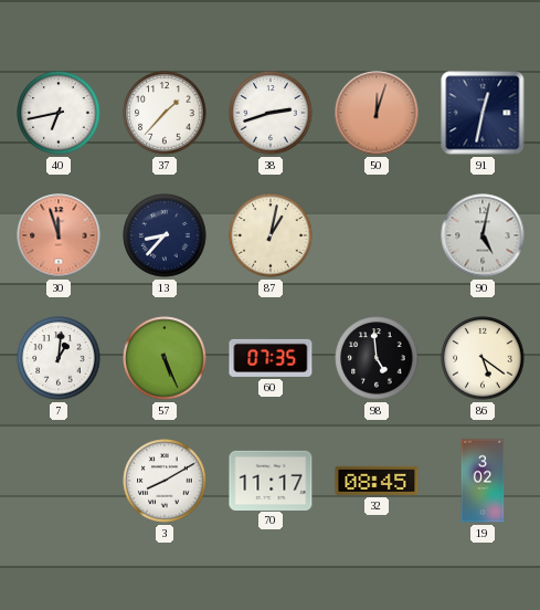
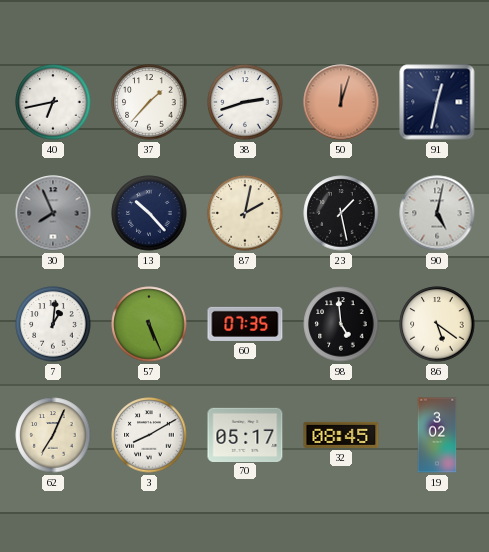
30: 11:57 -> 7:56 (53, 213)
30 dial: salmon -> grey (53, 213)
13: 8:37 -> 10:23 (149, 213)
87: 1:02 -> 2:02 (245, 213)
23: none -> 1:28 (341, 213)
62: none -> 7:04 (53, 435)
70: 11:17 -> 05:17 (245, 434)
